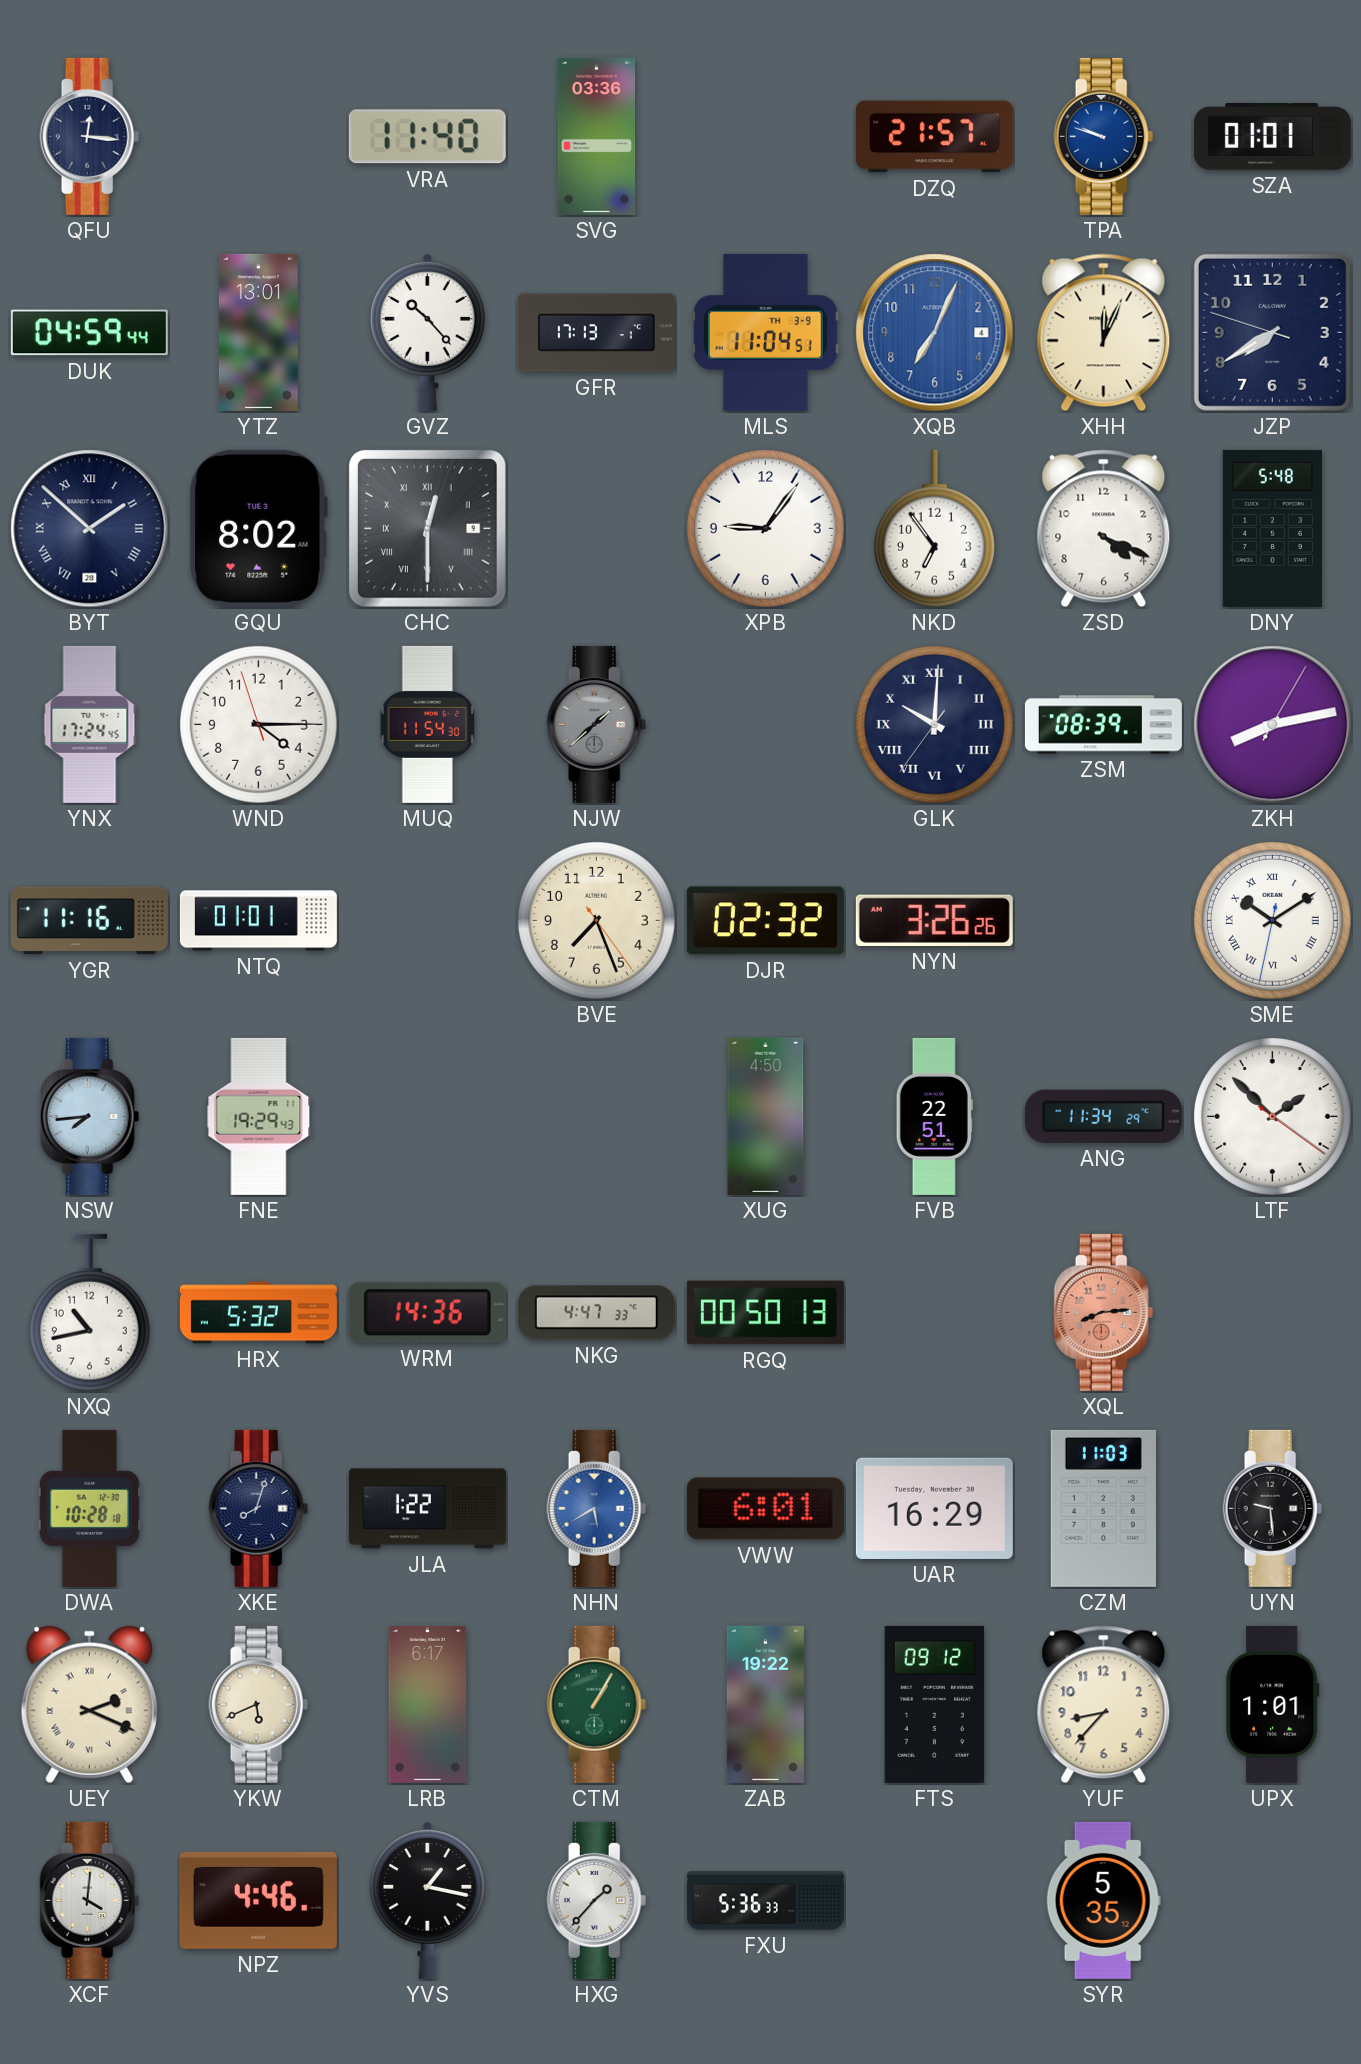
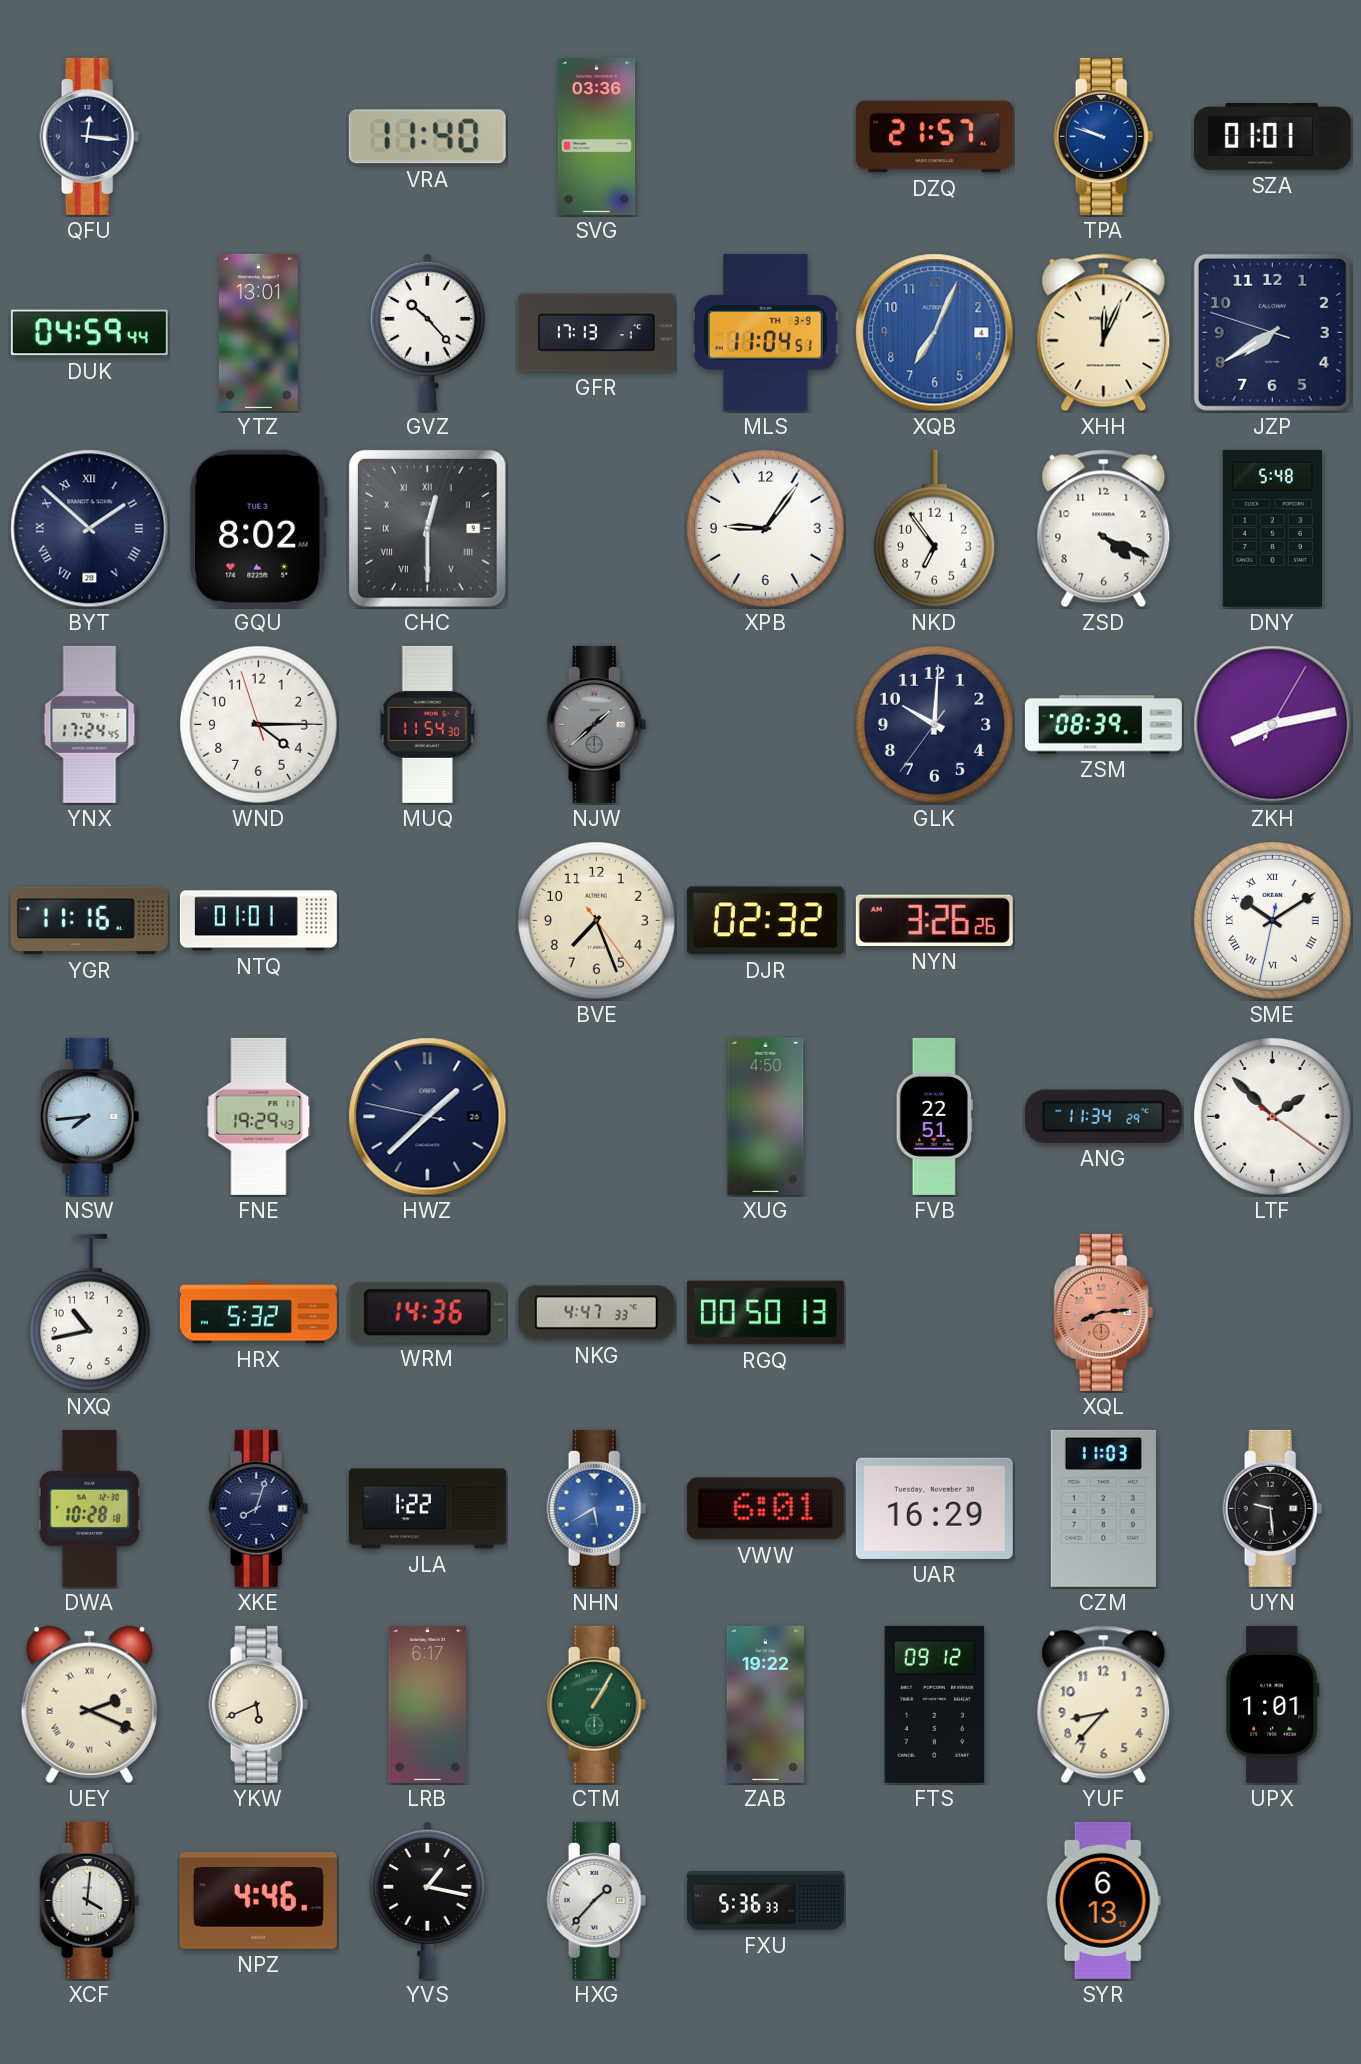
GLK numerals: Roman -> Arabic (935, 725)
HWZ: none -> 1:37 (428, 1117)
SYR: 5:35 -> 6:13 (1103, 1900)
